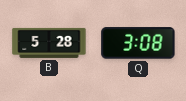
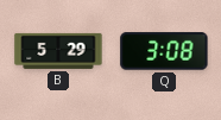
B: 5:28 -> 5:29 (58, 51)
